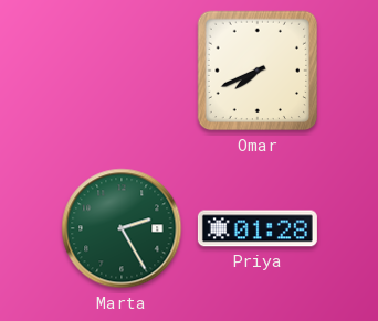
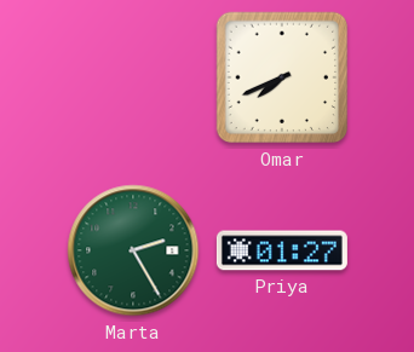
Priya: 01:28 -> 01:27 (282, 250)
